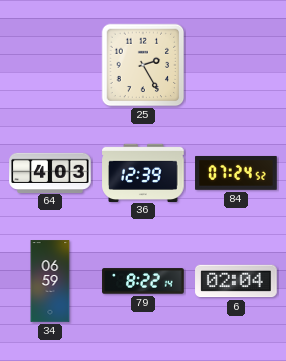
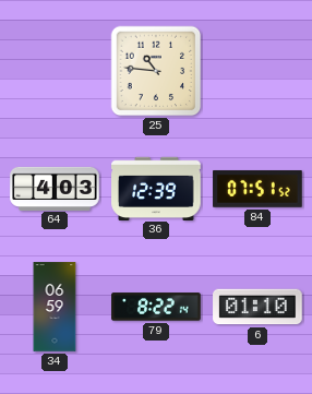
25: 2:25 -> 10:46 (156, 71)
84: 07:24 -> 07:51 (257, 189)
6: 02:04 -> 01:10 (257, 307)
